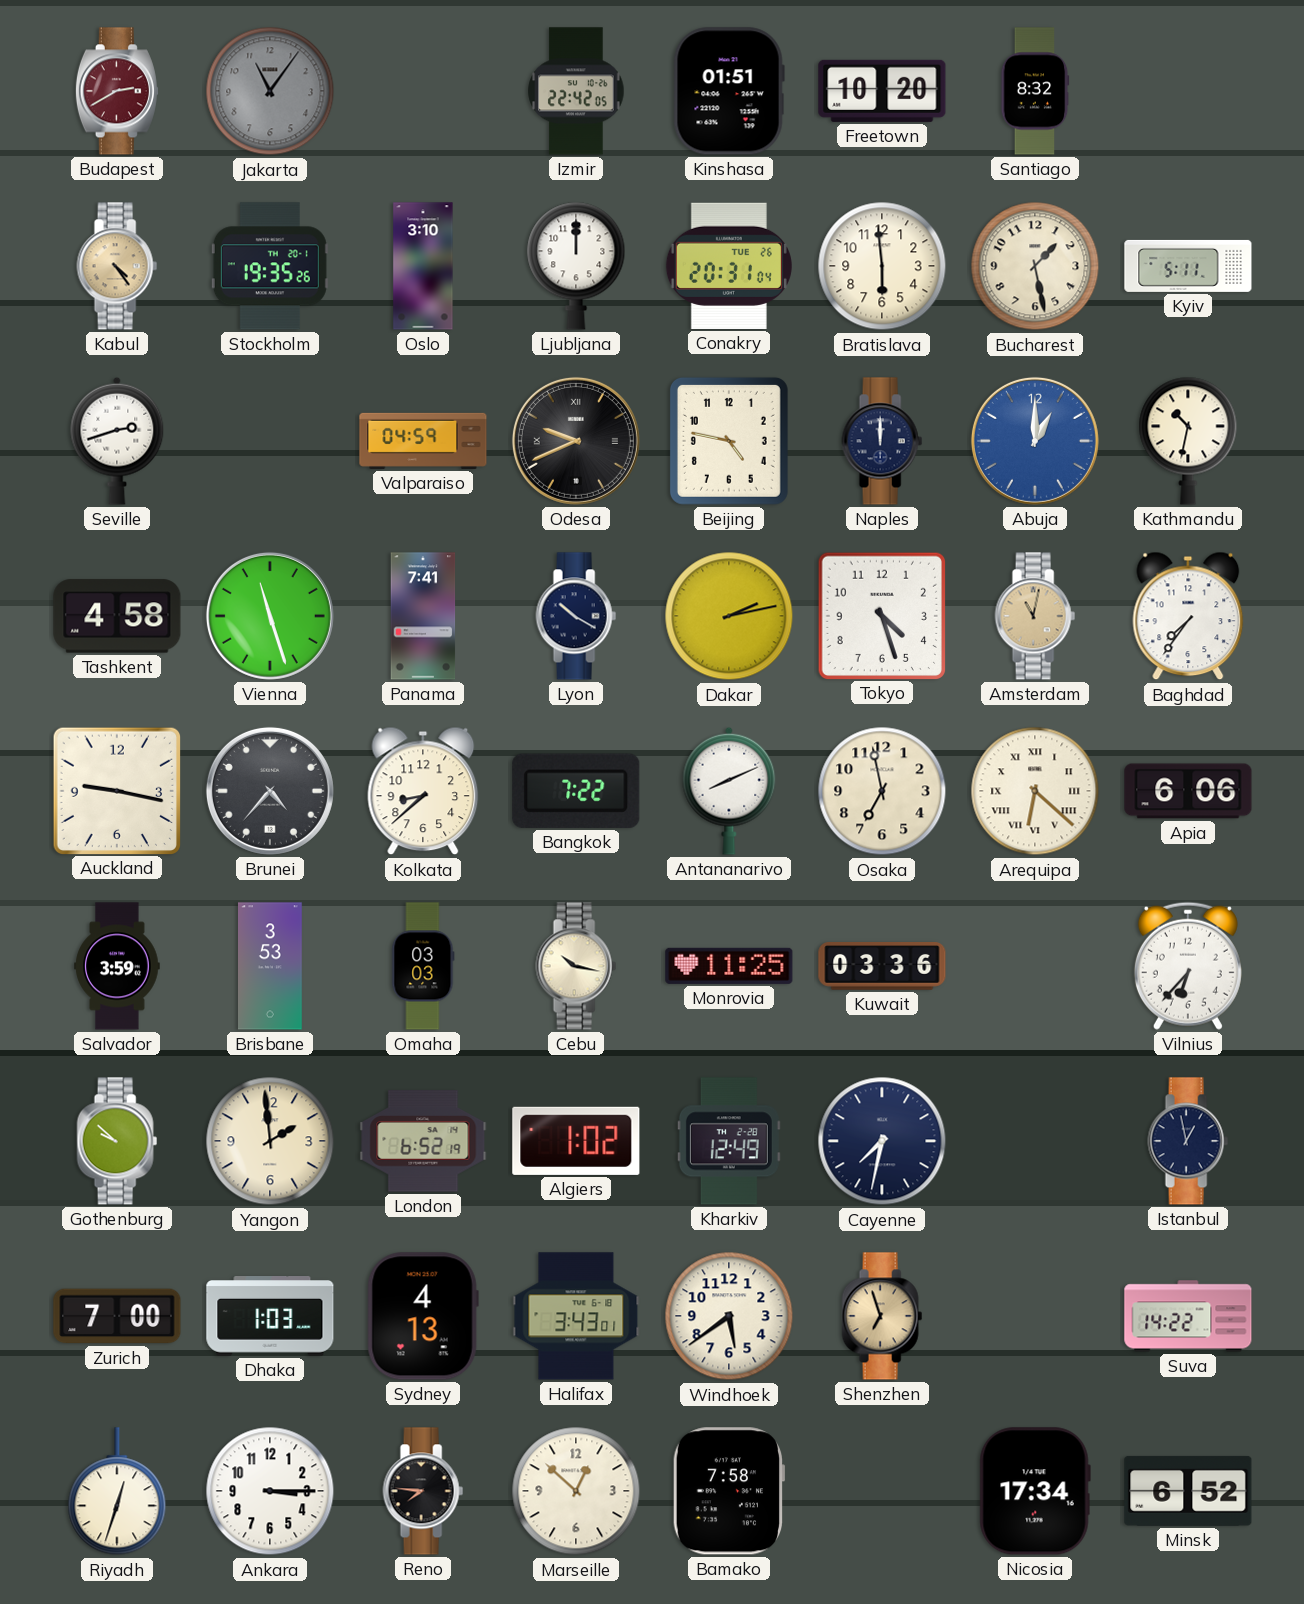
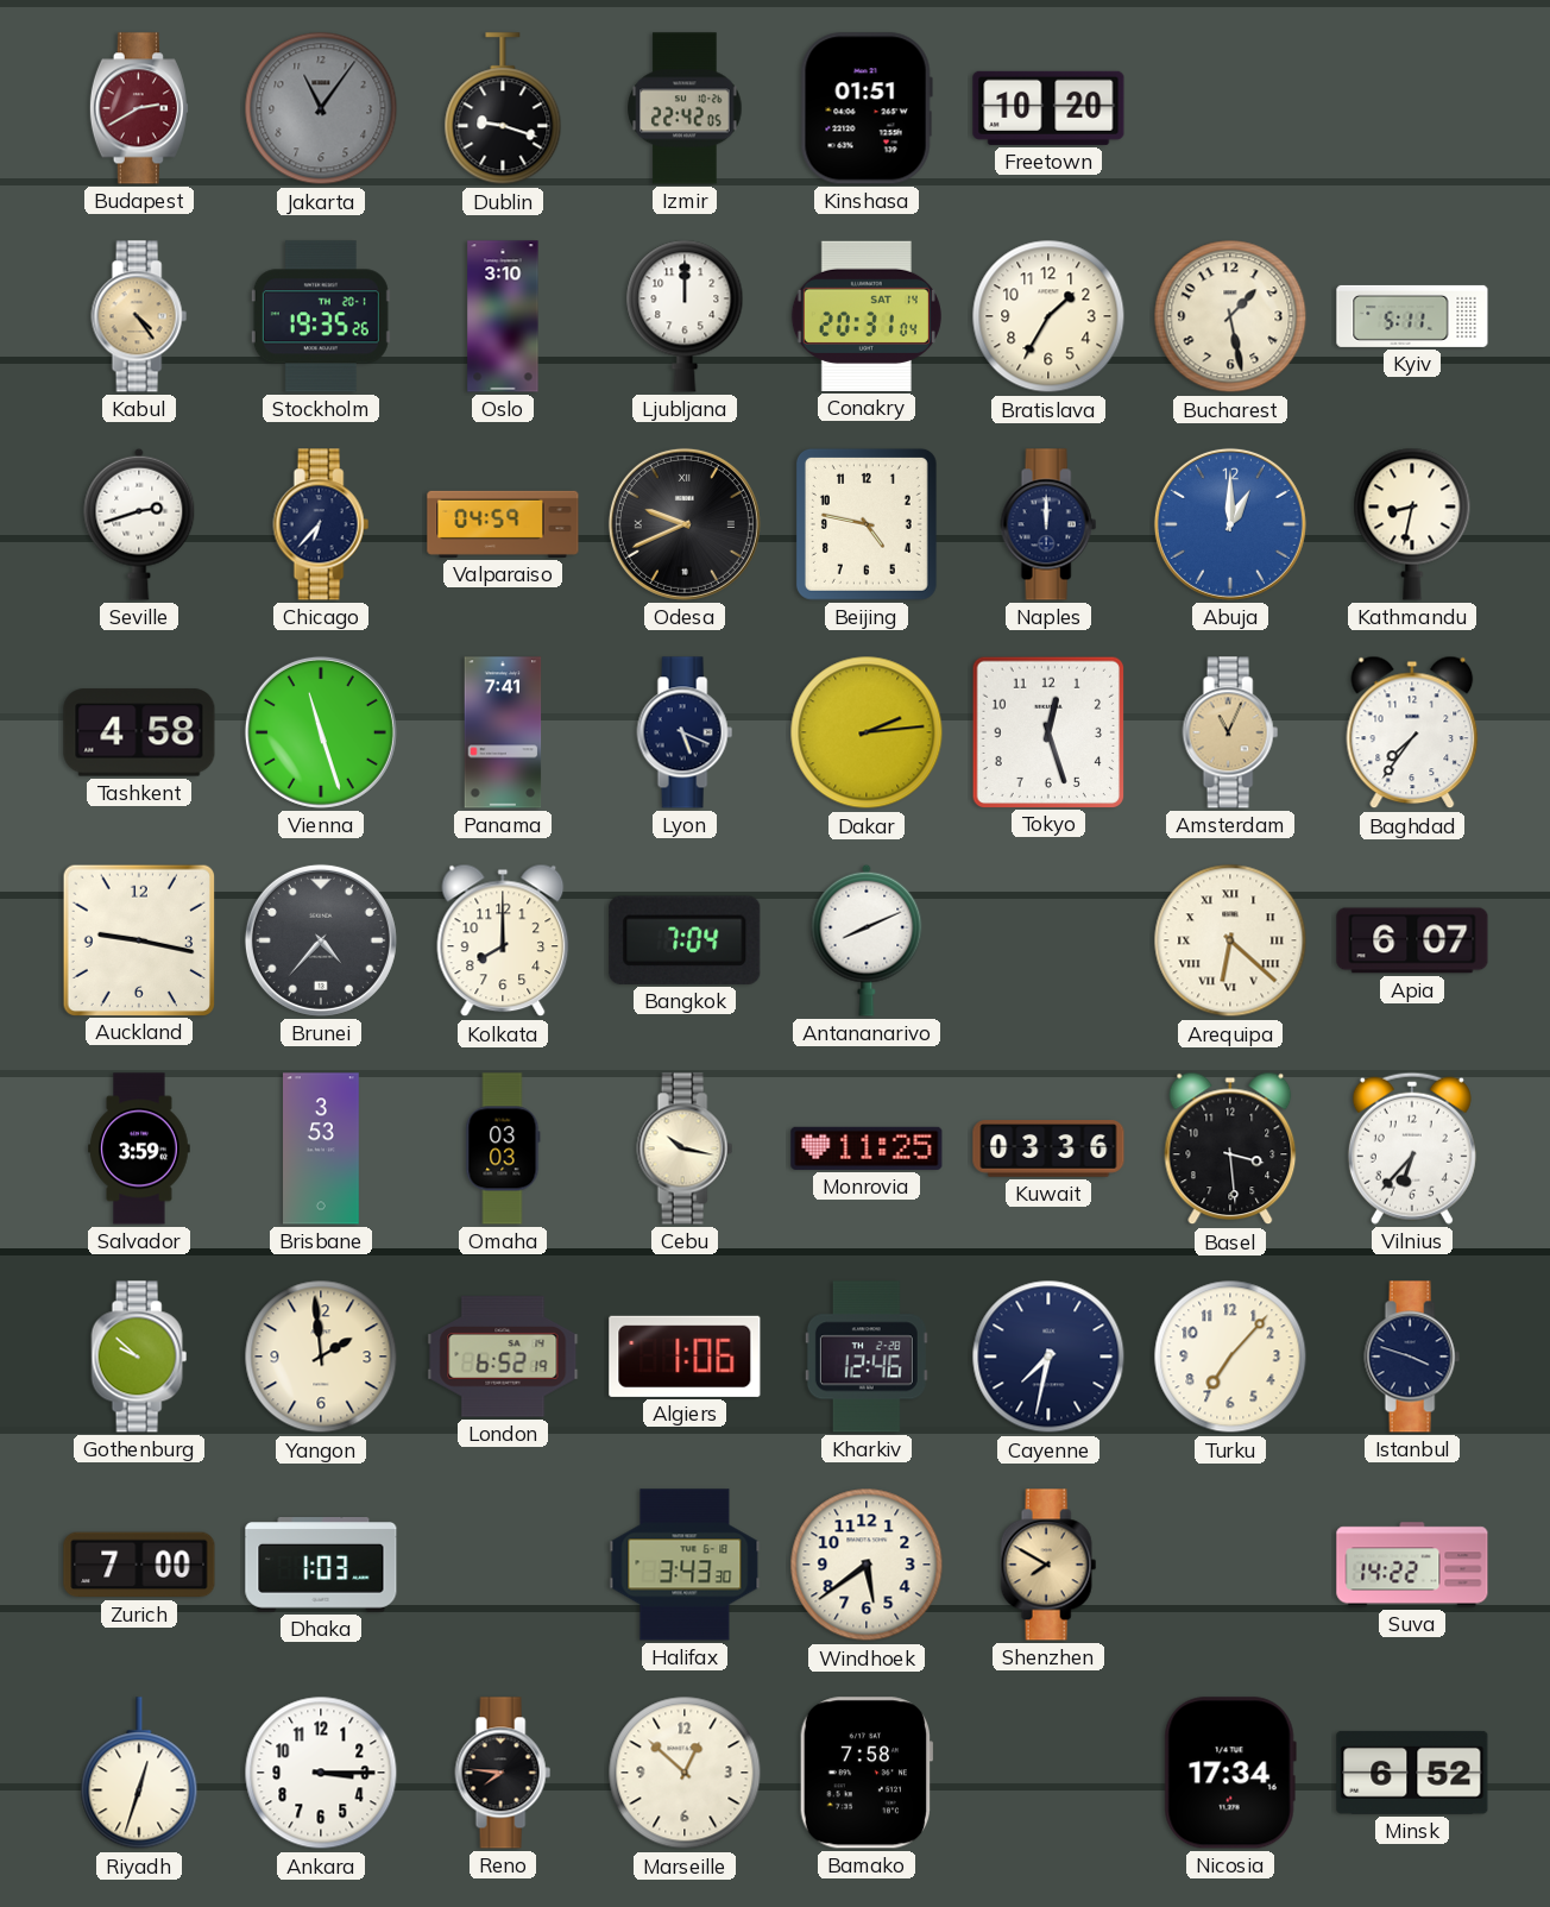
Dublin: none -> 9:18 (503, 109)
Santiago: 8:32 -> none (1035, 91)
Conakry date: TUE 26 -> SAT 14 (867, 316)
Bratislava: 5:59 -> 1:35 (1048, 316)
Chicago: none -> 6:37 (321, 524)
Kathmandu: 10:32 -> 8:32 (1412, 524)
Lyon: 10:20 -> 5:19 (685, 732)
Dakar: 2:13 -> 2:14 (867, 732)
Tokyo: 4:27 -> 12:27 (1047, 731)
Amsterdam: 11:02 -> 11:04 (1230, 732)
Kolkata: 8:38 -> 8:00 (503, 940)
Bangkok: 7:22 -> 7:04 (685, 940)
Osaka: 6:58 -> none (882, 791)
Apia: 6:06 -> 6:07 (1412, 940)
Basel: none -> 3:29 (1230, 1148)
Algiers: 1:02 -> 1:06 (685, 1357)
Kharkiv: 12:49 -> 12:46 (867, 1357)
Turku: none -> 7:07 (1230, 1357)
Istanbul: 12:58 -> 3:48 (1412, 1357)
Sydney: 4:13 -> none (423, 1316)
Halifax: 3:43:01 -> 3:43:30 (685, 1565)
Shenzhen: 6:57 -> 7:50 (1048, 1565)
